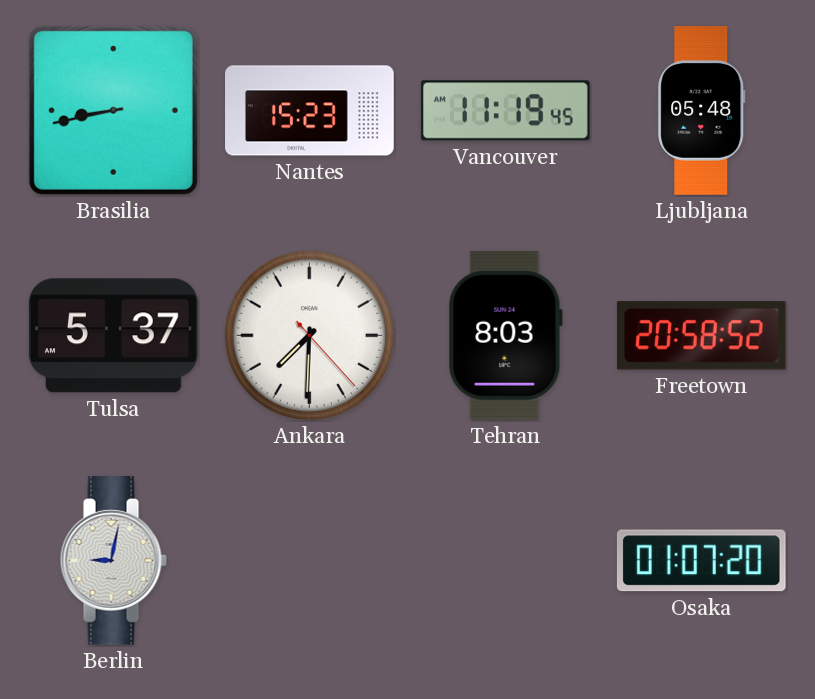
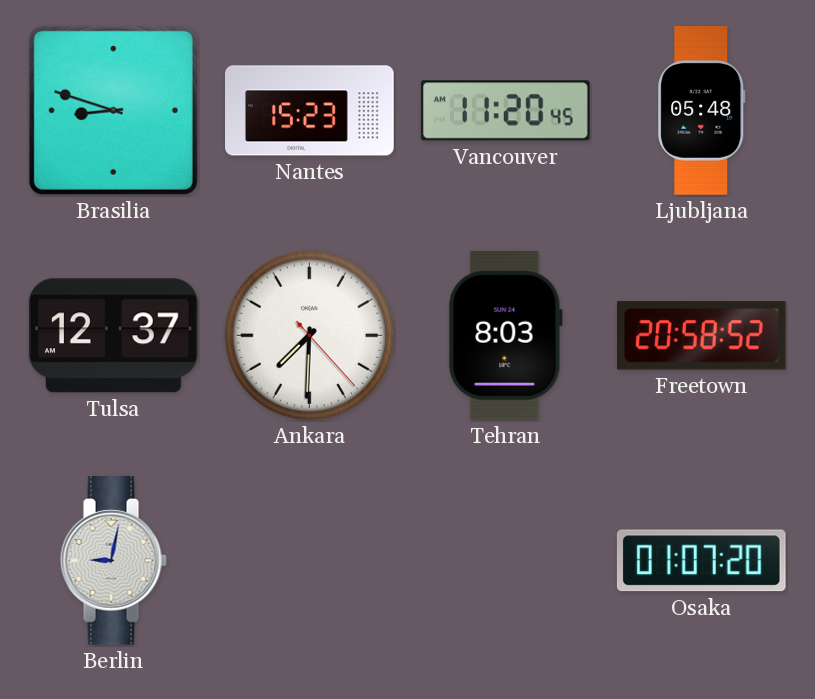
Brasilia: 8:43 -> 8:48 (113, 110)
Vancouver: 11:19 -> 11:20 (505, 111)
Tulsa: 5:37 -> 12:37 (113, 336)
